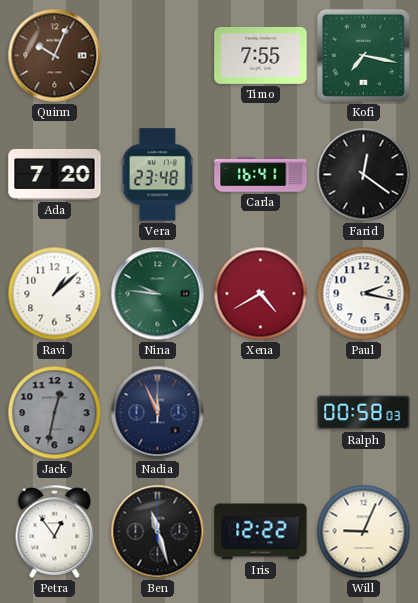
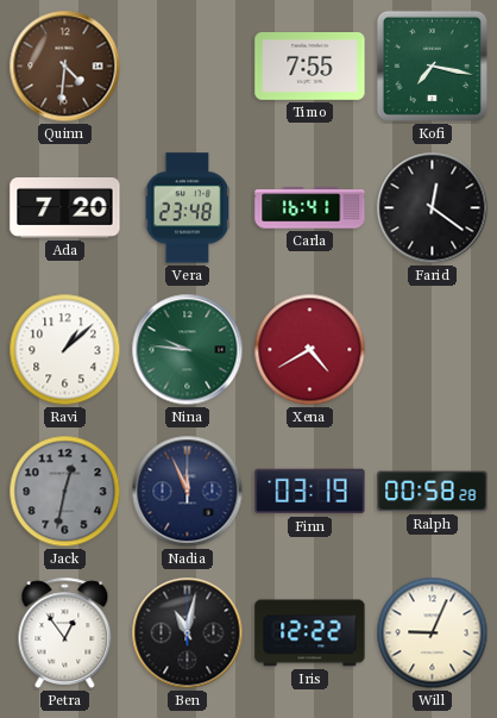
Quinn: 10:04 -> 4:31 (65, 67)
Paul: 2:17 -> none (364, 294)
Finn: none -> 03:19 (310, 492)
Ralph: 00:58:03 -> 00:58:28 (433, 492)
Ben: 11:27 -> 11:02 (188, 633)
